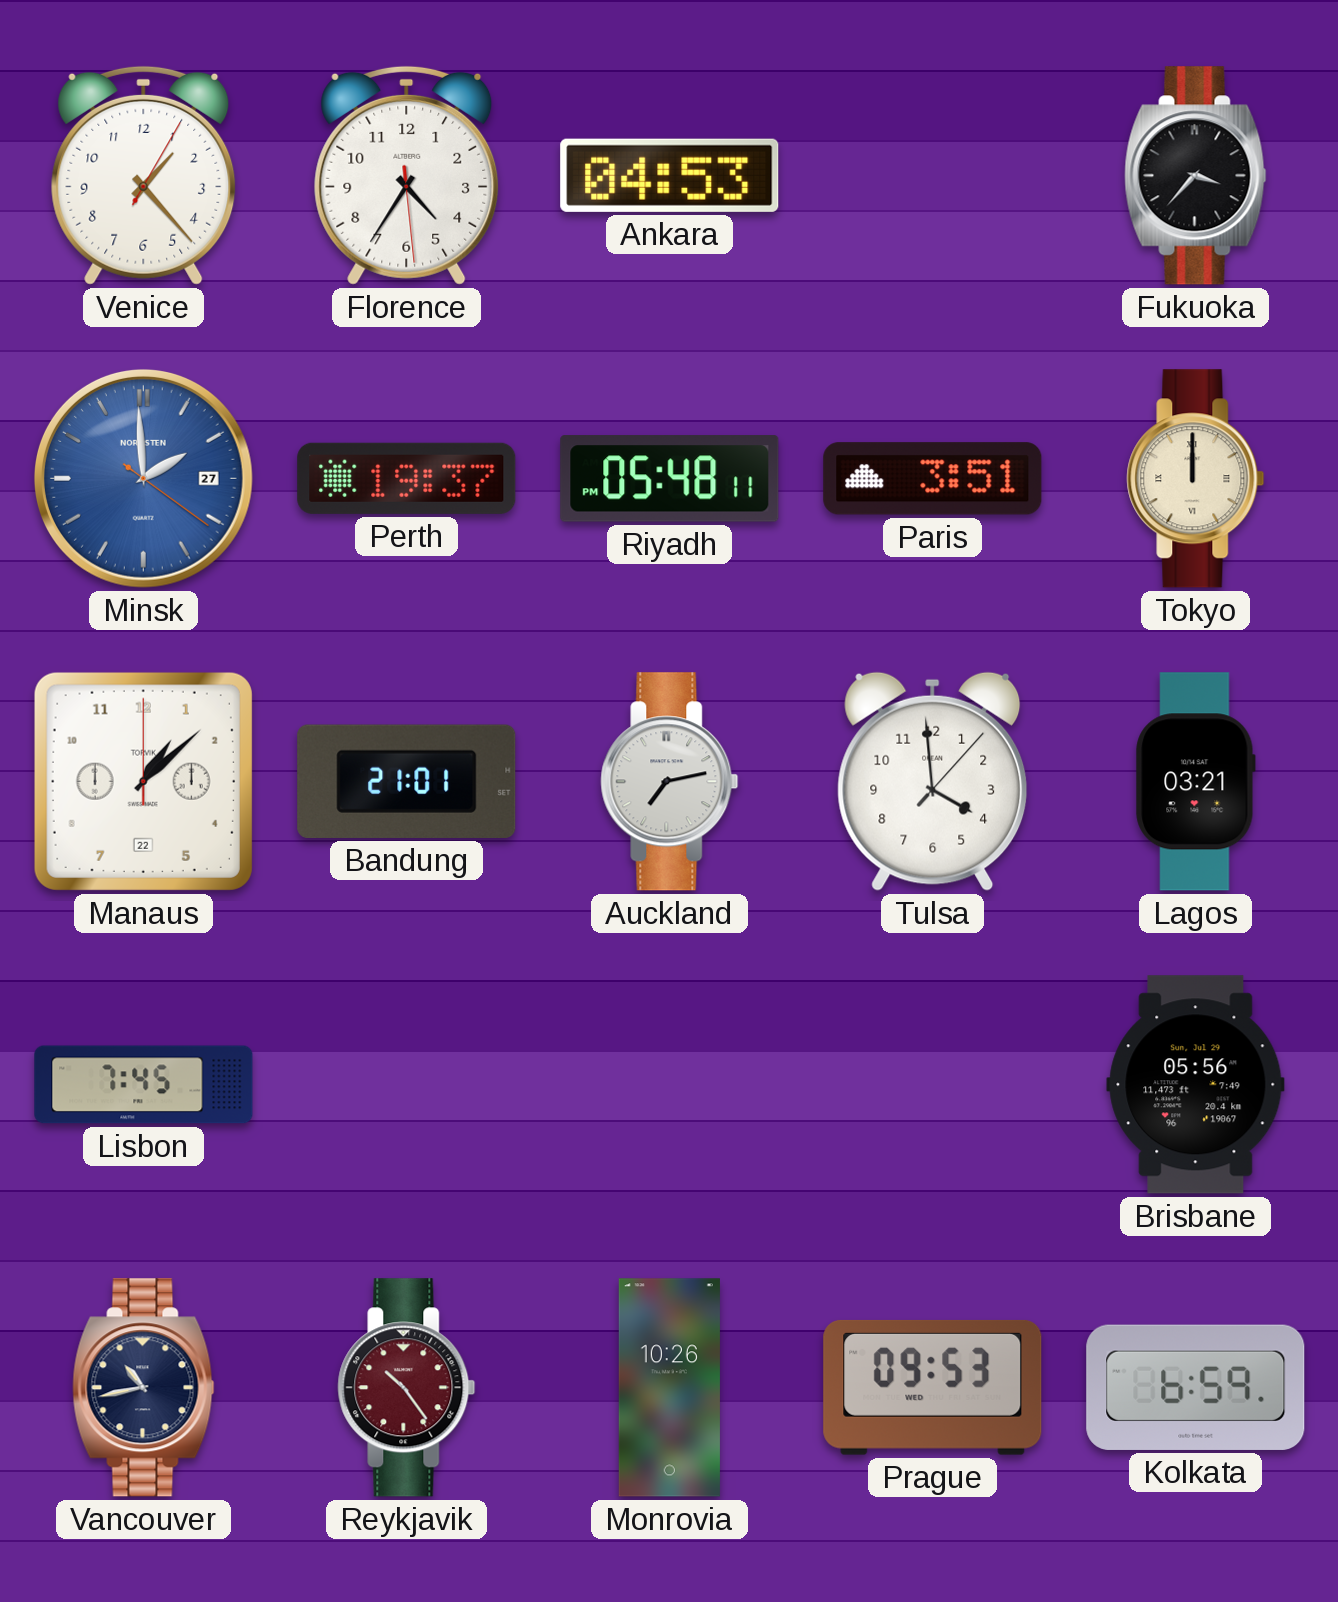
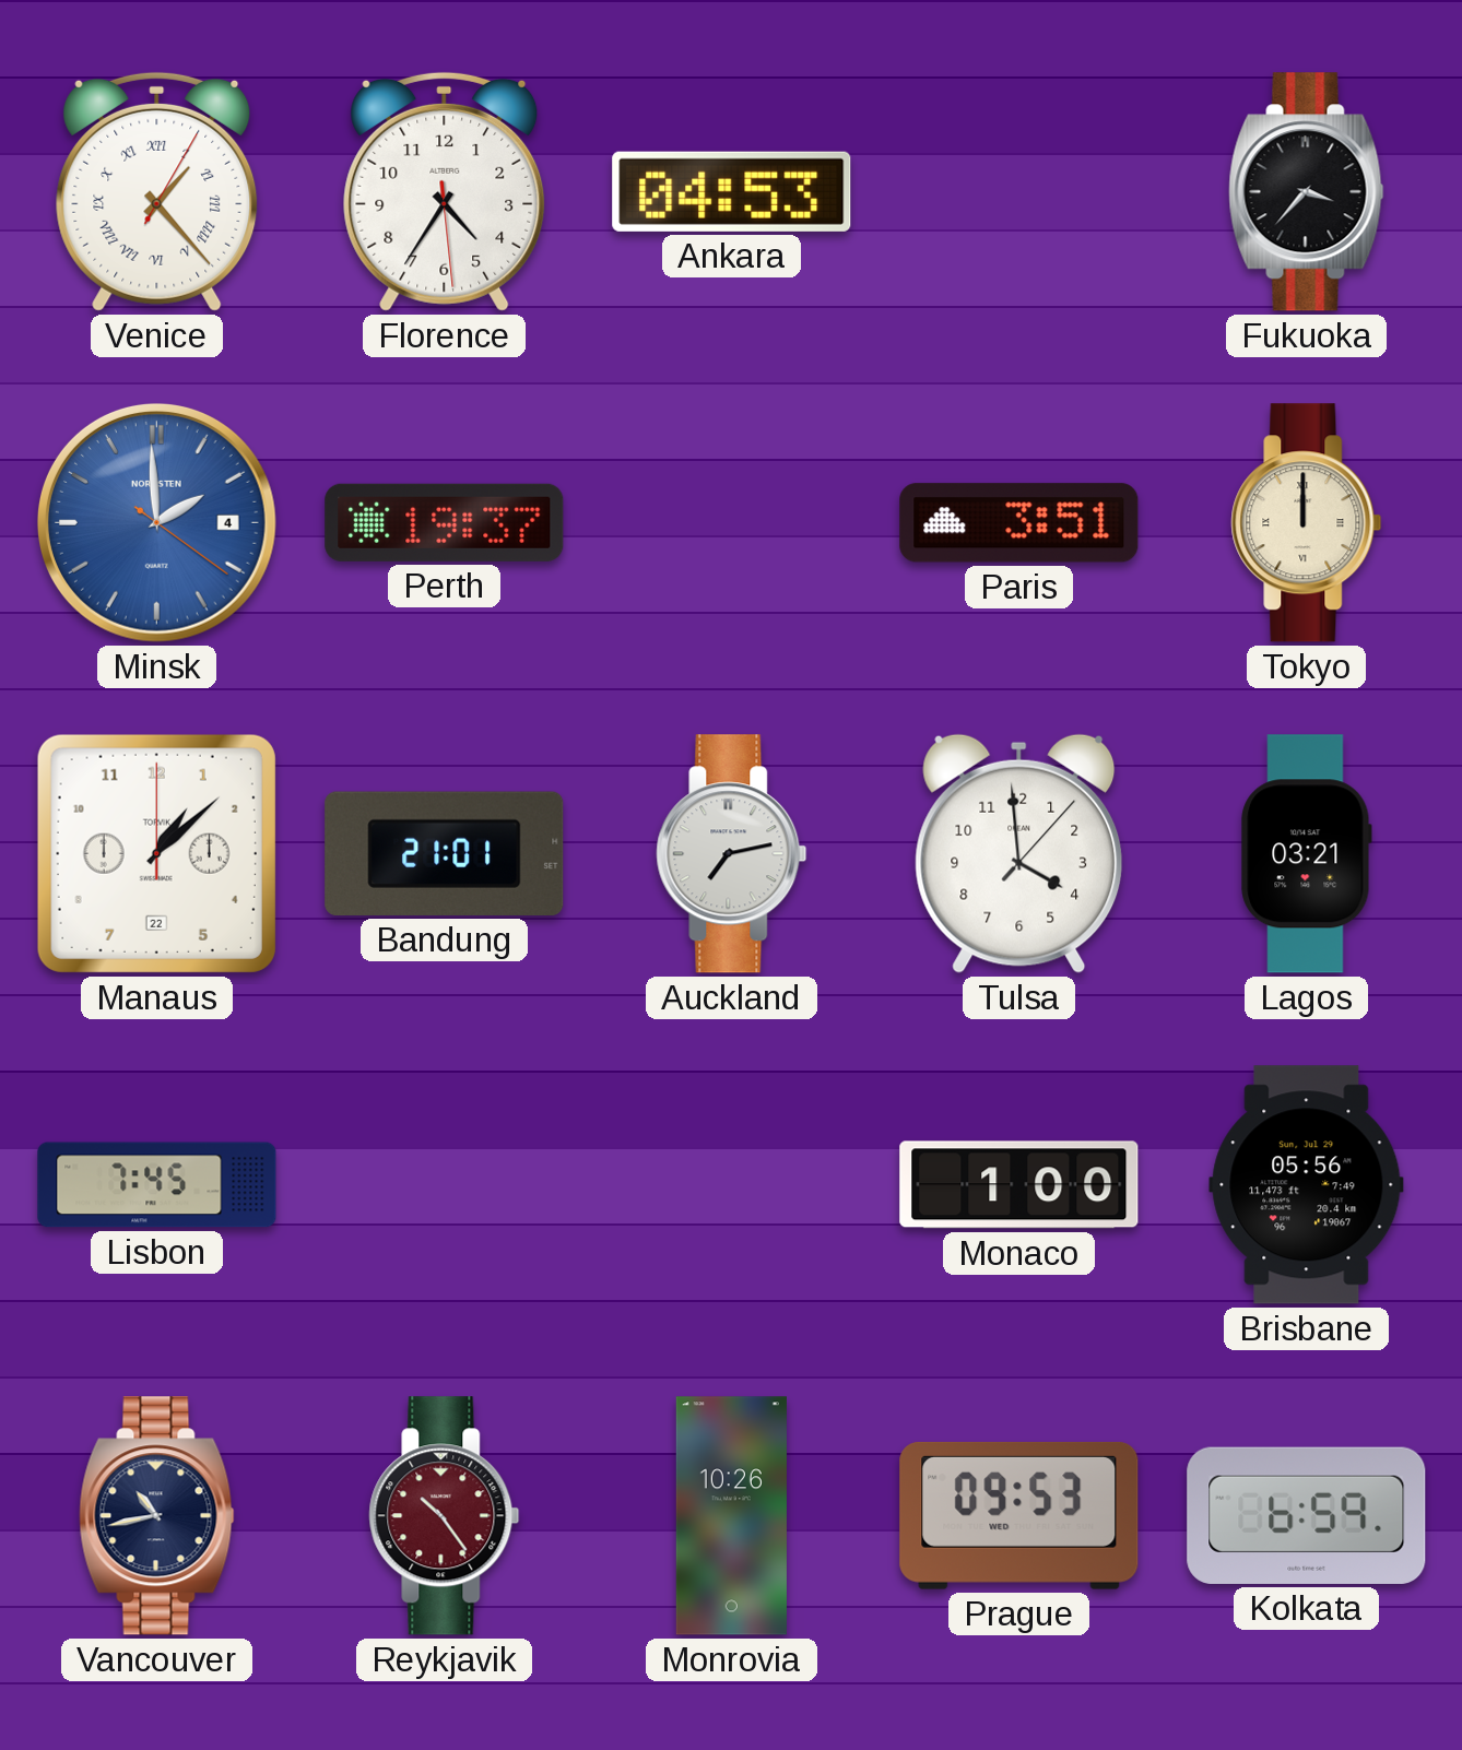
Venice numerals: Arabic -> Roman (157, 191)
Minsk date: 27 -> 4 (156, 522)
Riyadh: 05:48 -> none (670, 479)
Monaco: none -> 1:00 (1019, 1185)
